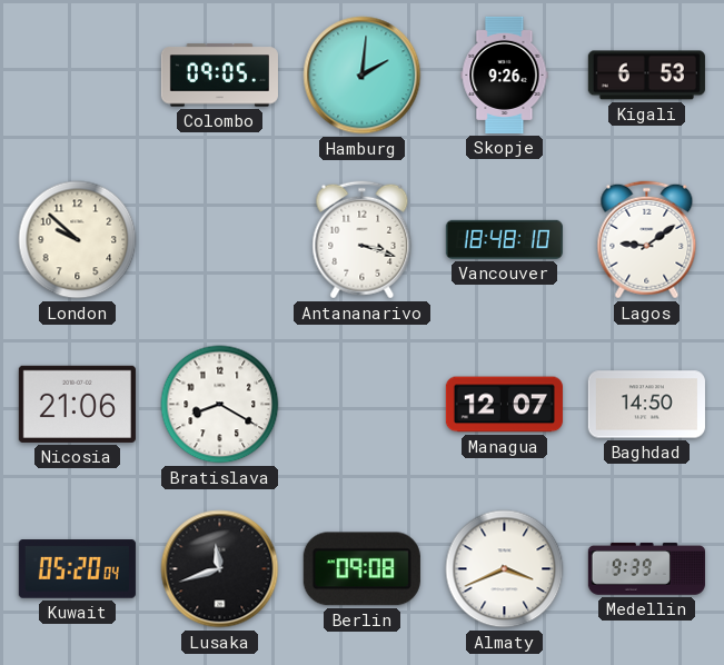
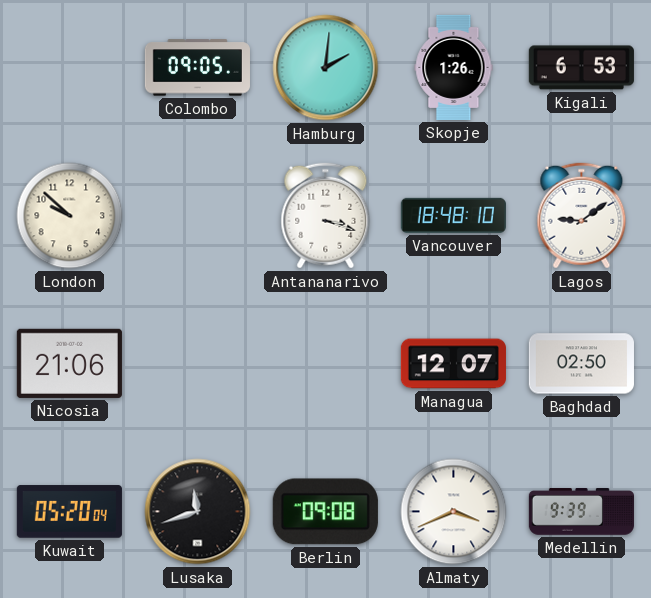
Skopje: 9:26 -> 1:26 (454, 67)
Bratislava: 8:20 -> none (220, 405)
Baghdad: 14:50 -> 02:50 (581, 364)
